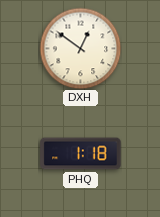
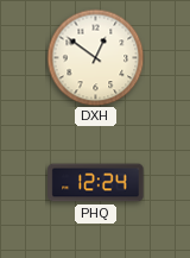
PHQ: 1:18 -> 12:24 (96, 183)
